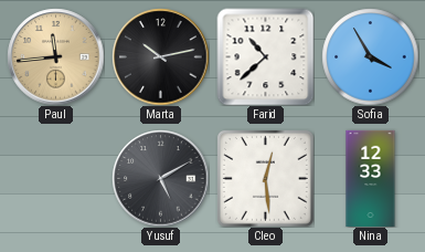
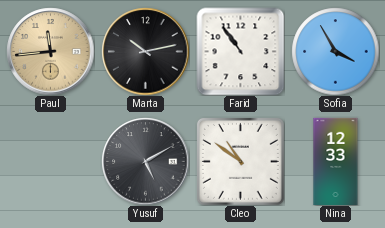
Farid: 10:38 -> 10:54 (240, 51)
Cleo: 12:29 -> 10:51 (240, 161)
